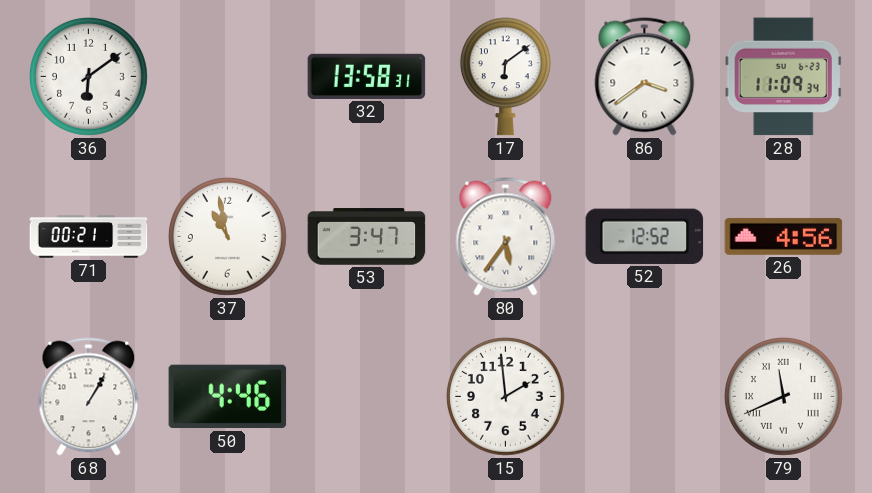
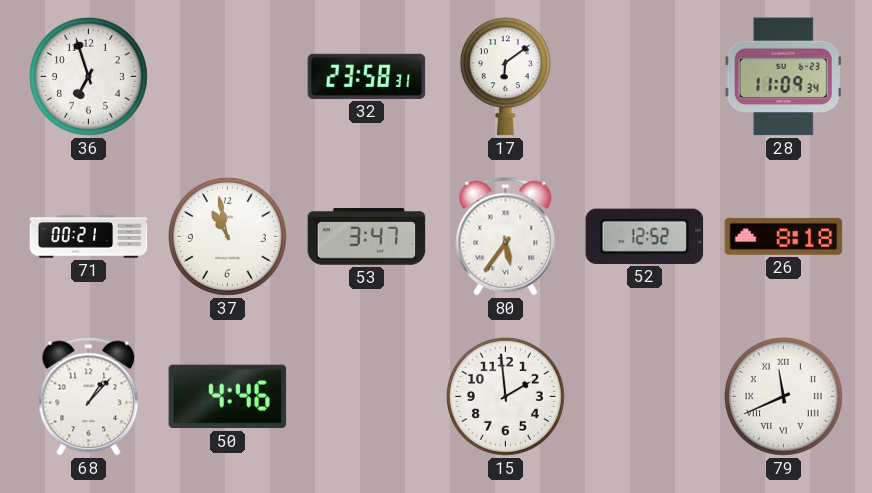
36: 6:09 -> 6:57 (88, 76)
32: 13:58 -> 23:58 (367, 76)
86: 3:39 -> none (645, 77)
26: 4:56 -> 8:18 (784, 236)
68: 1:05 -> 1:07 (89, 397)
